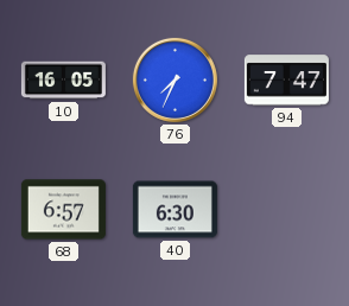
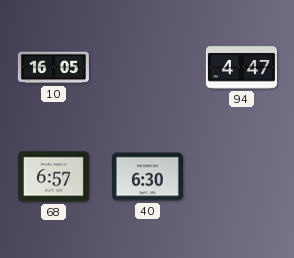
76: 7:34 -> none (174, 79)
94: 7:47 -> 4:47 (241, 68)
